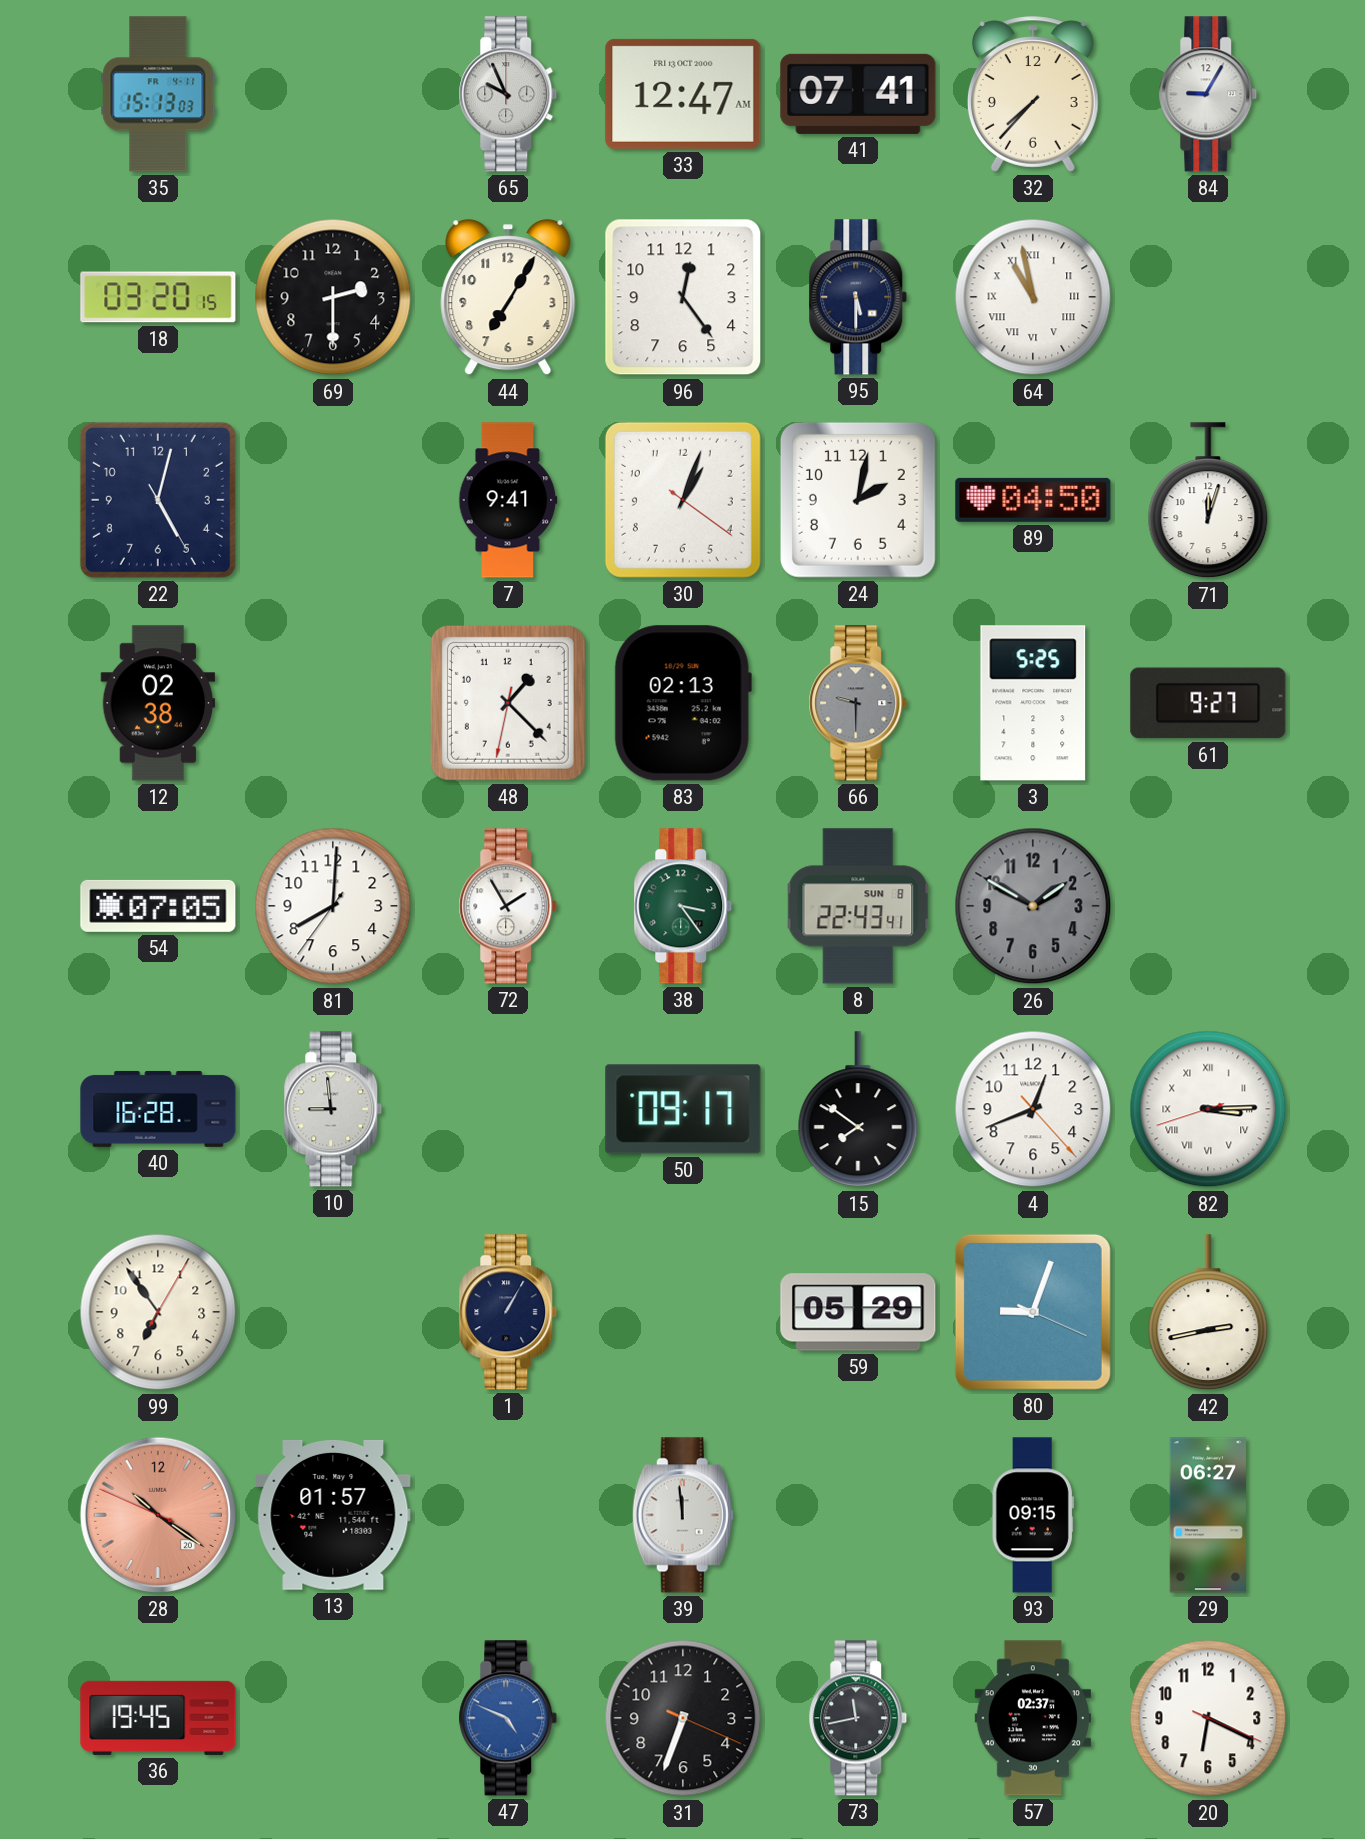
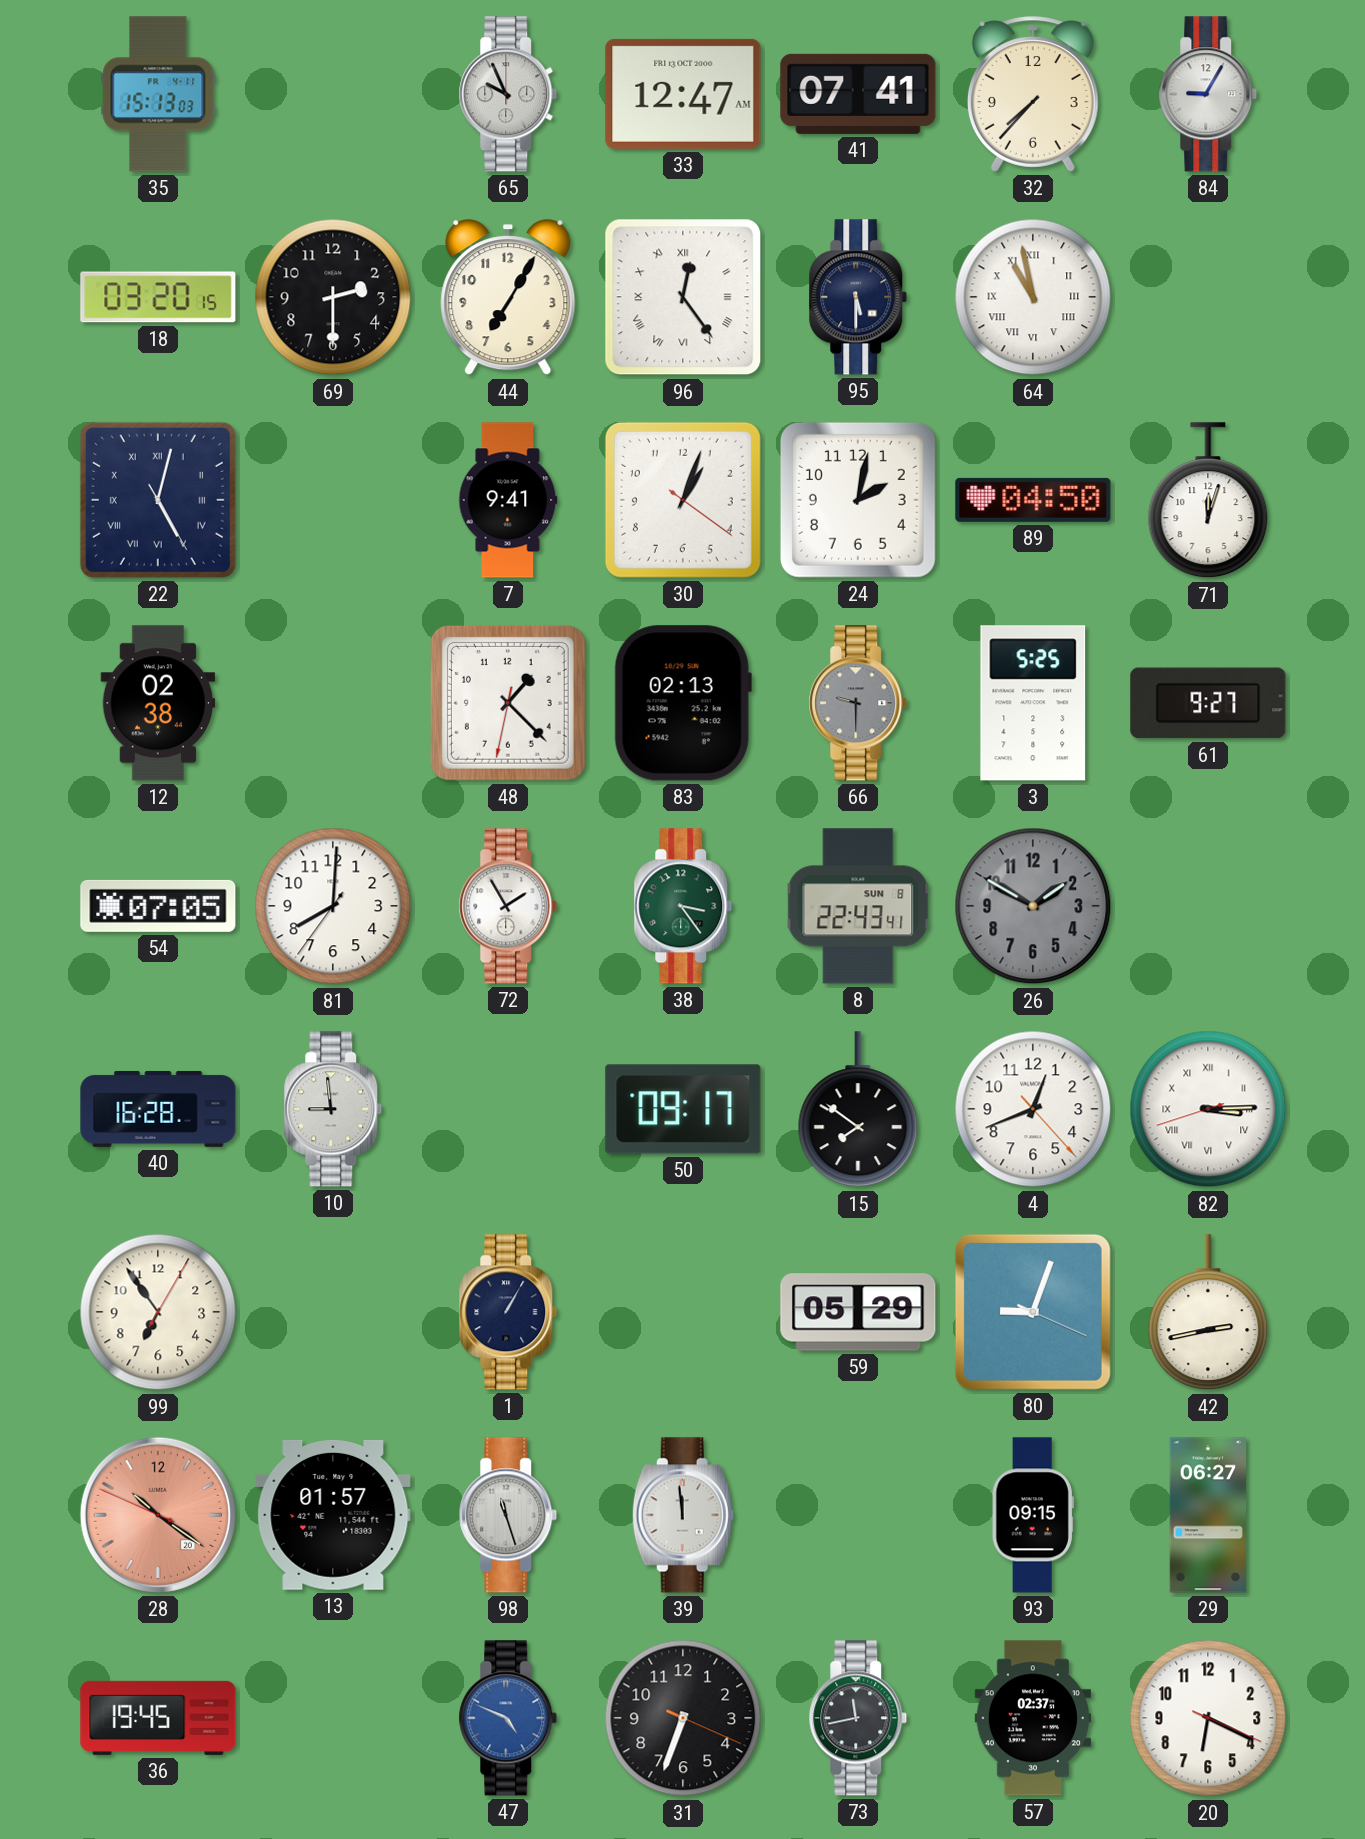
96 numerals: Arabic -> Roman (683, 297)
22 numerals: Arabic -> Roman (158, 500)
98: none -> 11:27 (508, 1515)
